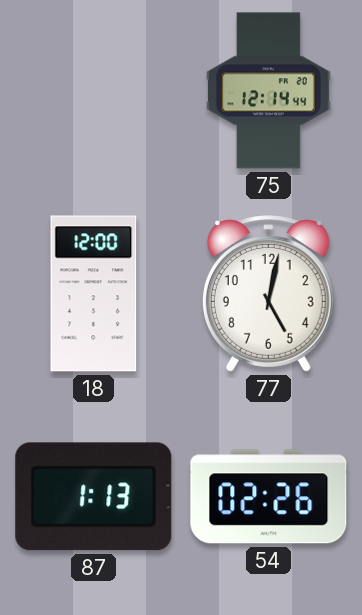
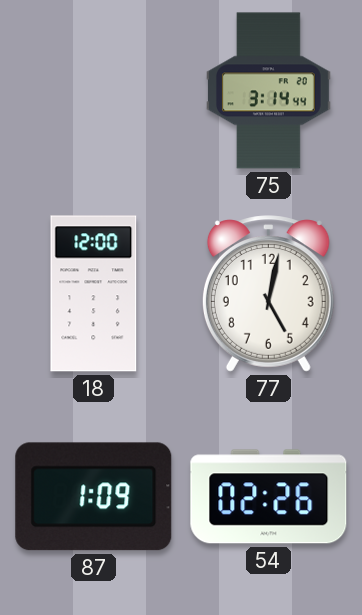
75: 12:14 -> 3:14 (269, 91)
87: 1:13 -> 1:09 (94, 497)
